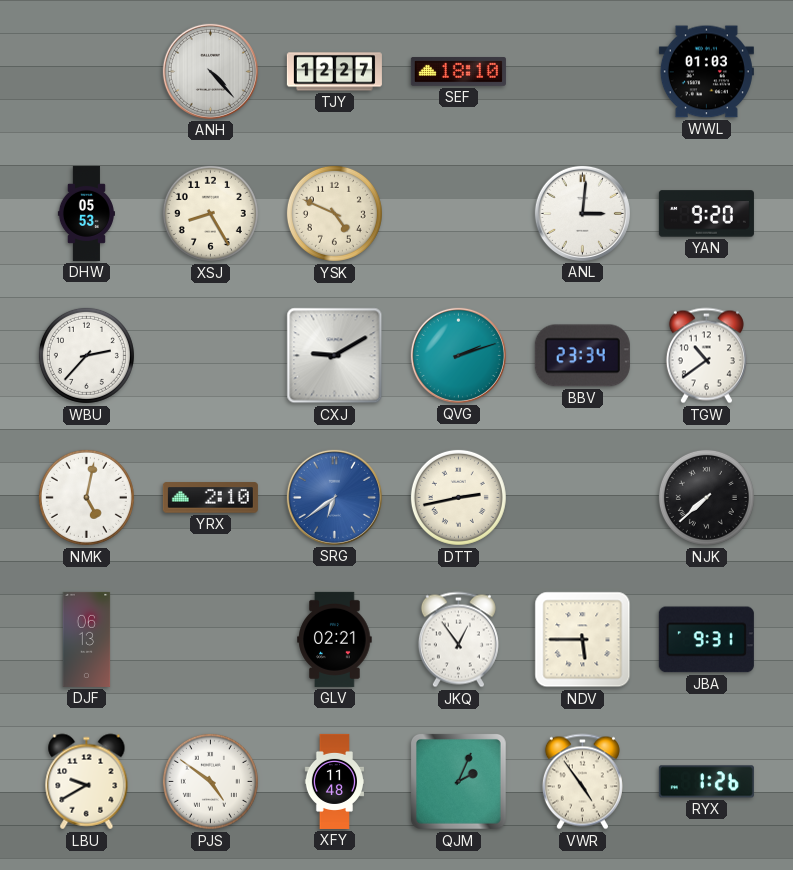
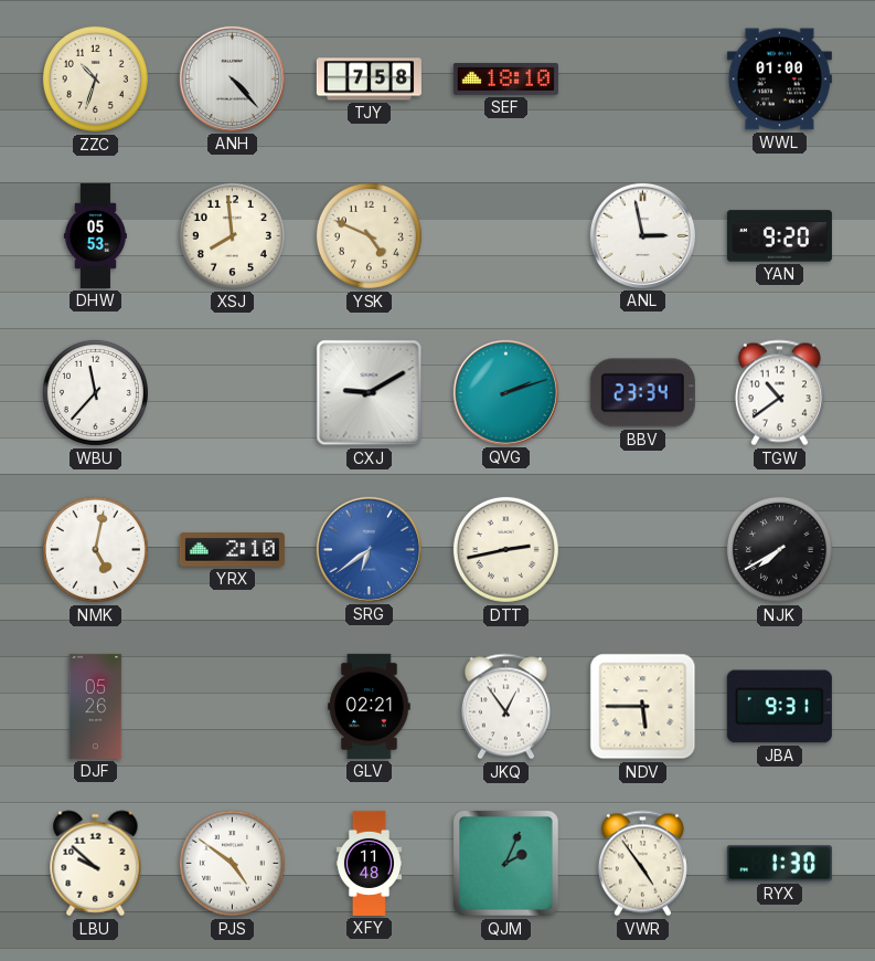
ZZC: none -> 10:33 (95, 78)
TJY: 12:27 -> 7:58 (369, 80)
WWL: 01:03 -> 01:00 (779, 80)
XSJ: 8:25 -> 7:59 (232, 235)
ANL: 3:01 -> 2:58 (642, 235)
WBU: 2:37 -> 11:37 (95, 392)
NJK: 7:38 -> 7:40 (779, 549)
DJF: 06:13 -> 05:26 (96, 706)
LBU: 9:40 -> 9:52 (96, 864)
RYX: 1:26 -> 1:30 (779, 864)
